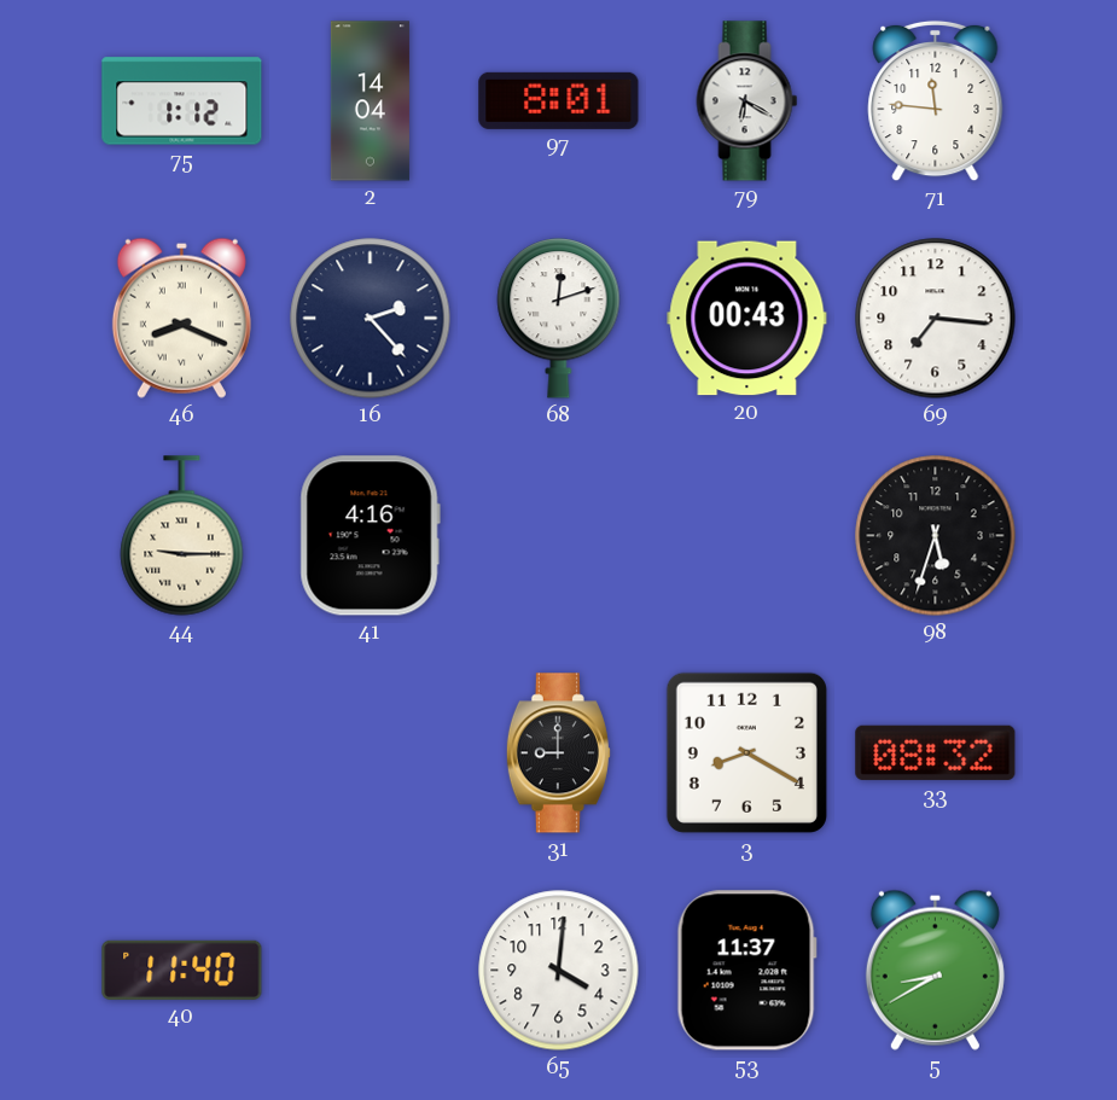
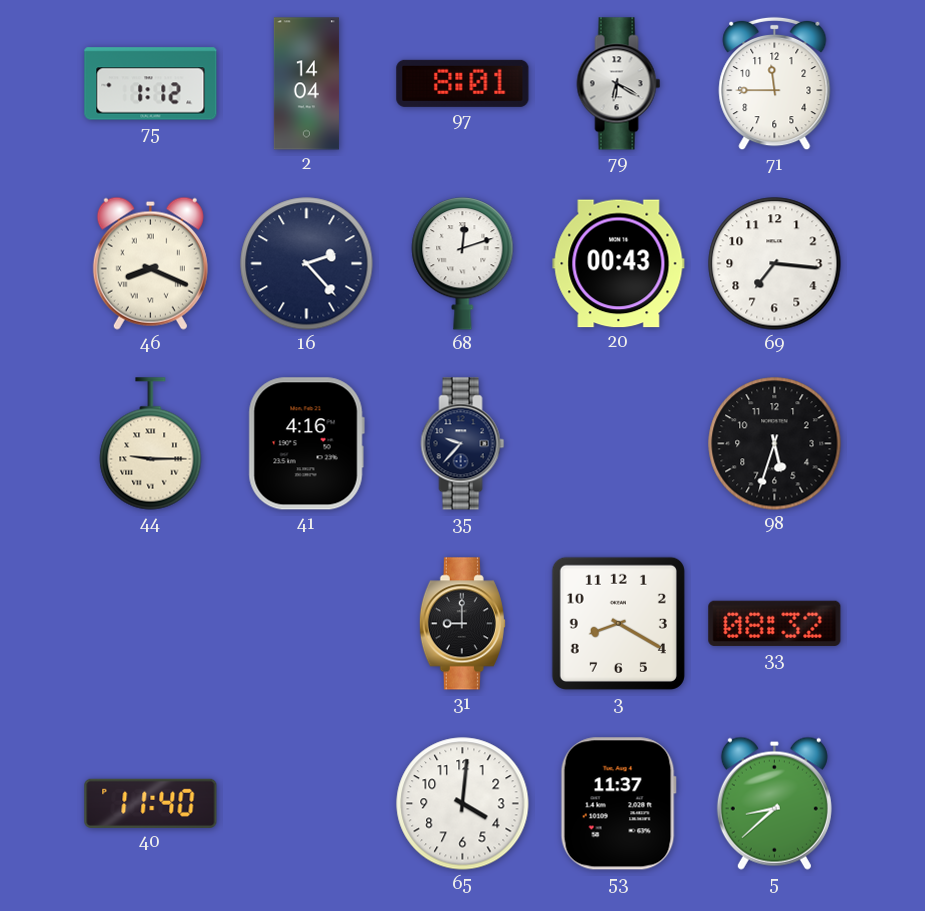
71: 11:46 -> 11:45 (775, 84)
35: none -> 9:37 (463, 444)
5: 8:40 -> 8:38 (774, 803)
